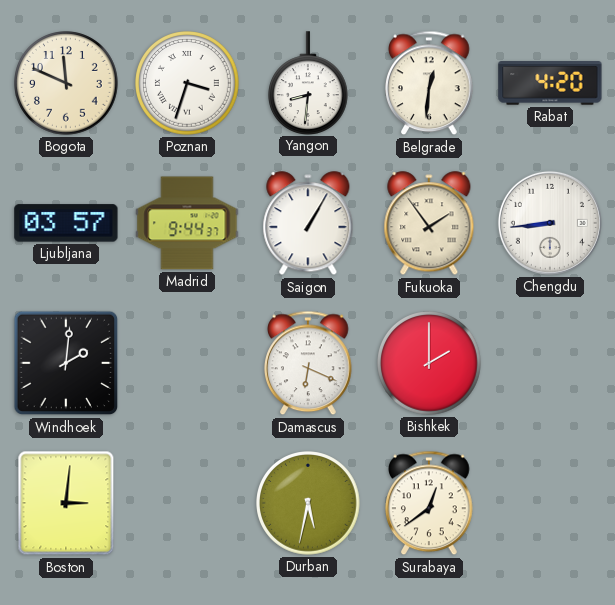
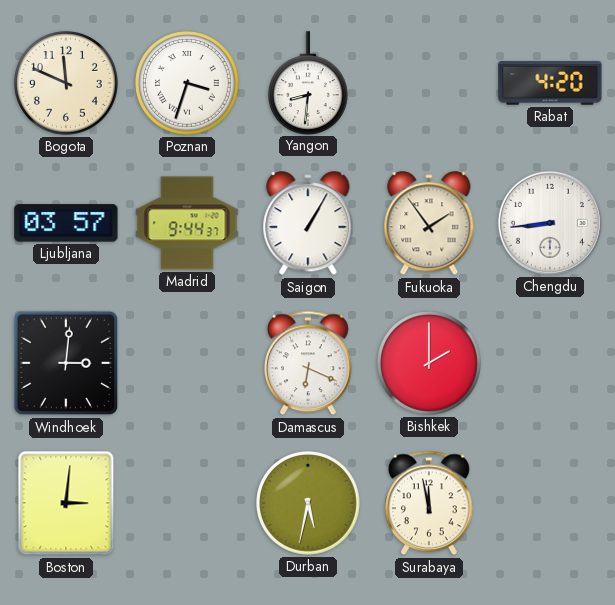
Belgrade: 12:31 -> none (430, 83)
Windhoek: 2:01 -> 3:01 (66, 363)
Surabaya: 12:39 -> 11:58 (430, 503)
